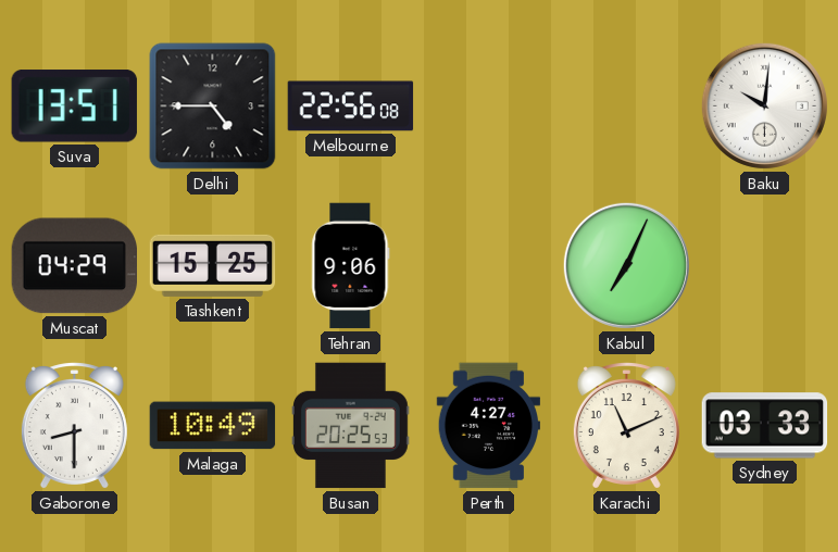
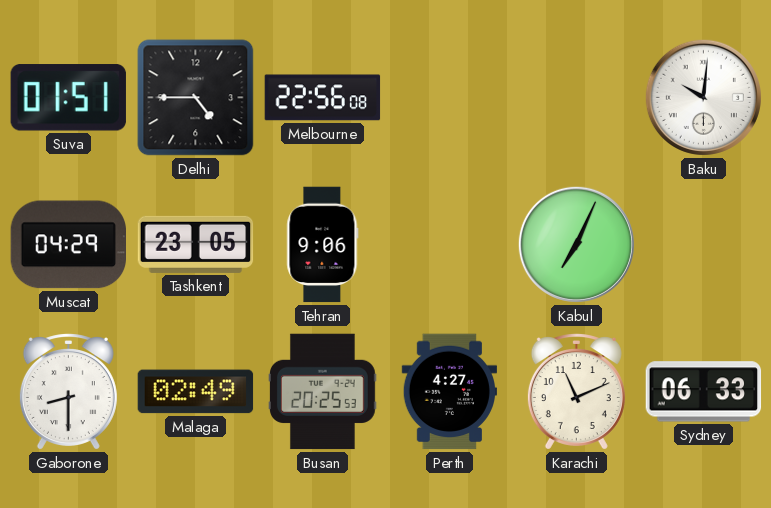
Suva: 13:51 -> 01:51 (68, 98)
Tashkent: 15:25 -> 23:05 (196, 244)
Malaga: 10:49 -> 02:49 (196, 392)
Sydney: 03:33 -> 06:33 (704, 392)
